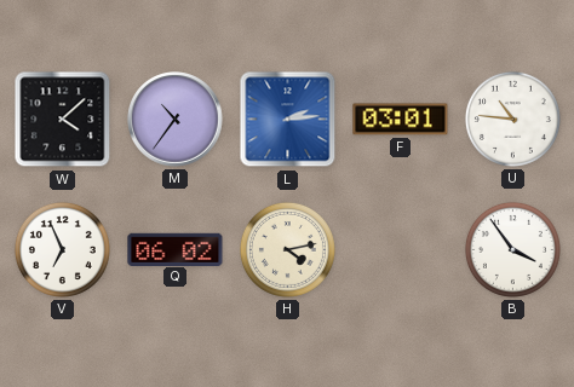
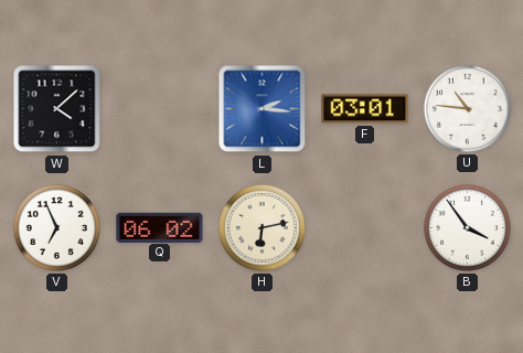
M: 10:36 -> none (176, 120)
L: 2:14 -> 2:16 (263, 109)
H: 4:13 -> 6:13 (261, 227)
